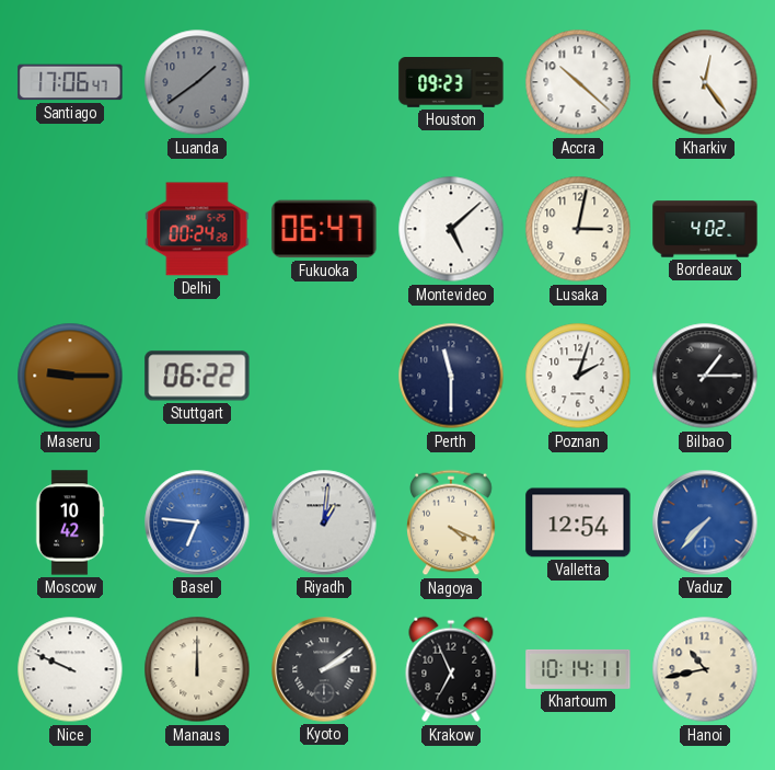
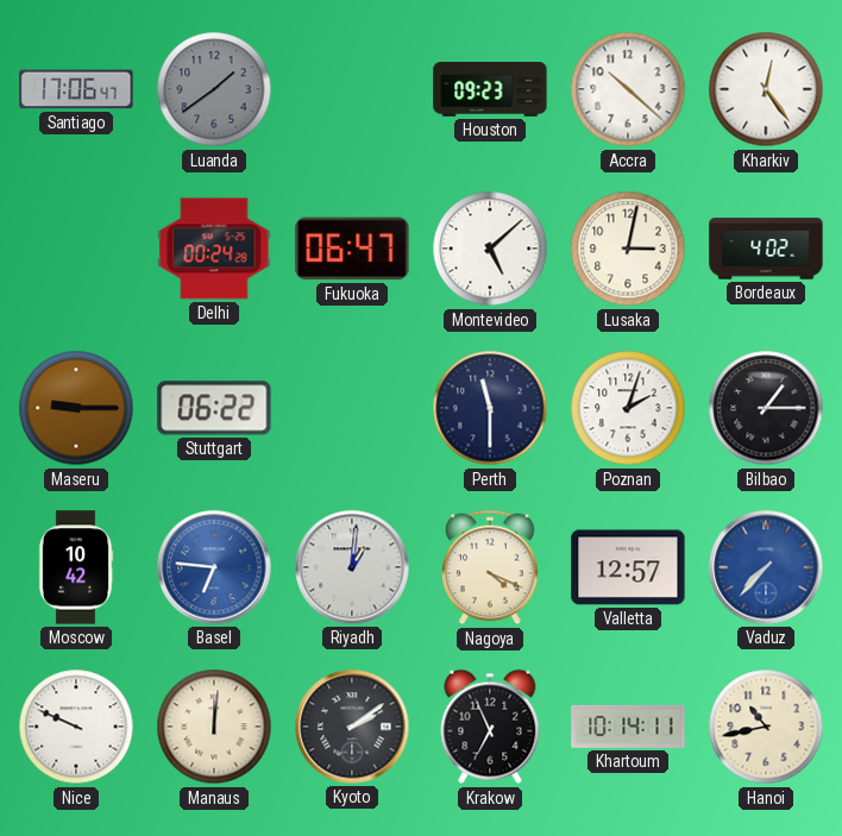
Valletta: 12:54 -> 12:57 (628, 567)
Manaus: 12:00 -> 12:01 (214, 727)
